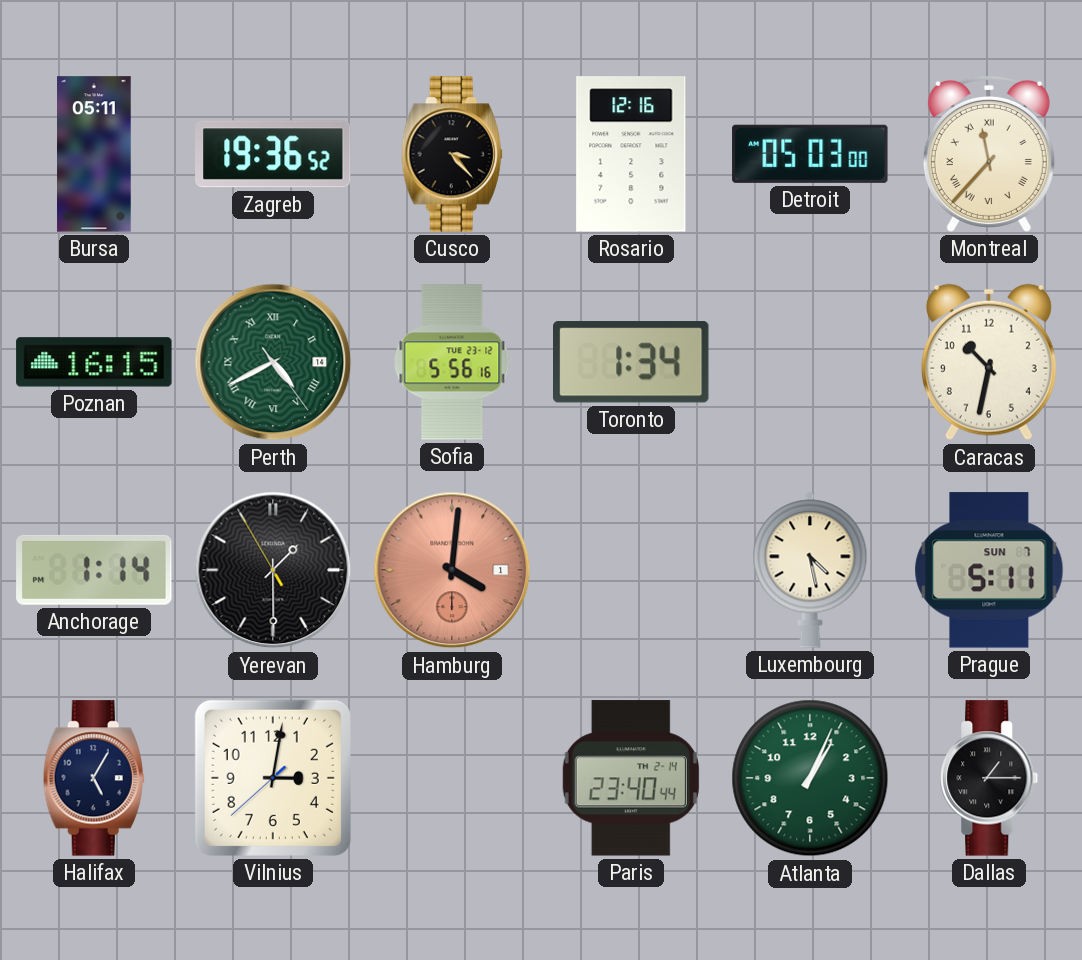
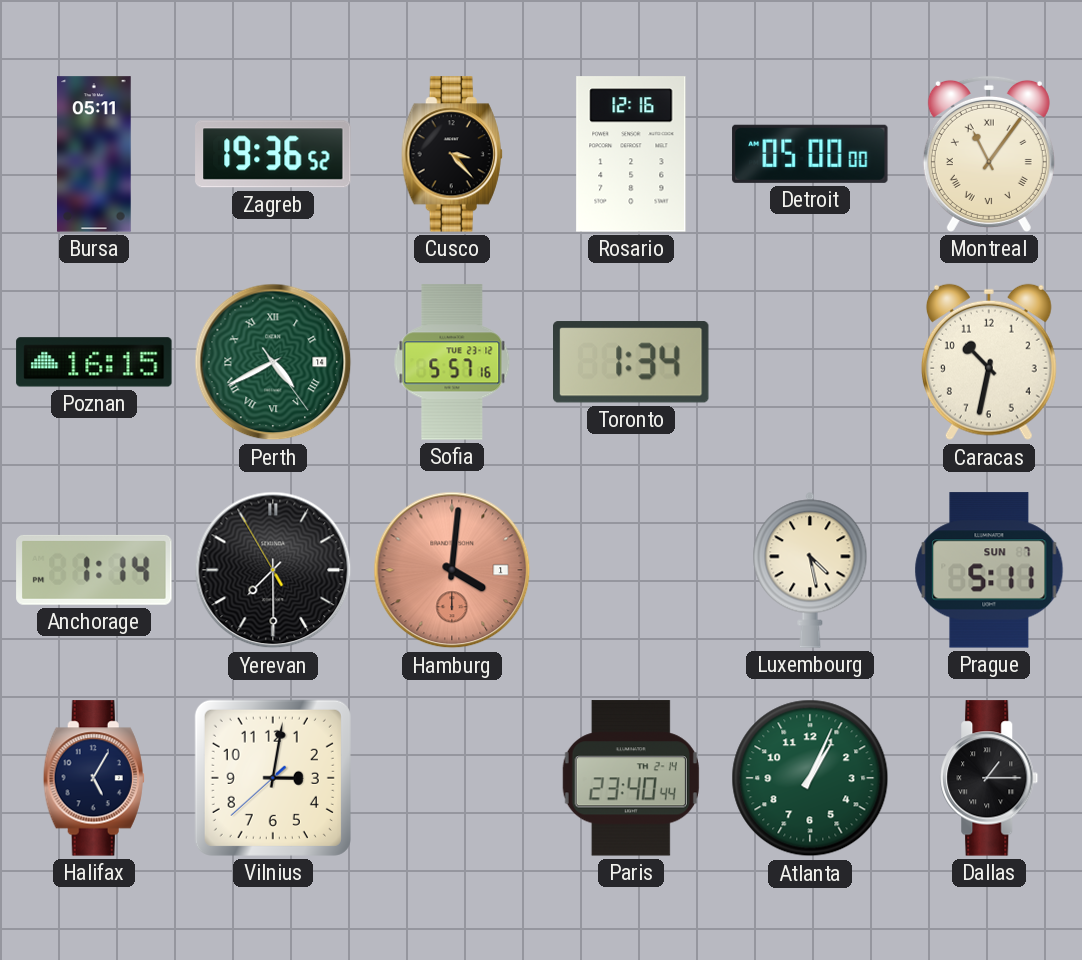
Detroit: 05:03 -> 05:00 (810, 154)
Montreal: 11:37 -> 11:06 (989, 154)
Sofia: 5:56 -> 5:57 (452, 362)
Yerevan: 1:29 -> 7:29 (273, 570)
